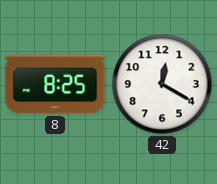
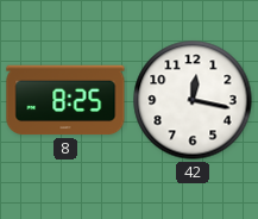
42: 12:20 -> 12:17 (193, 100)
